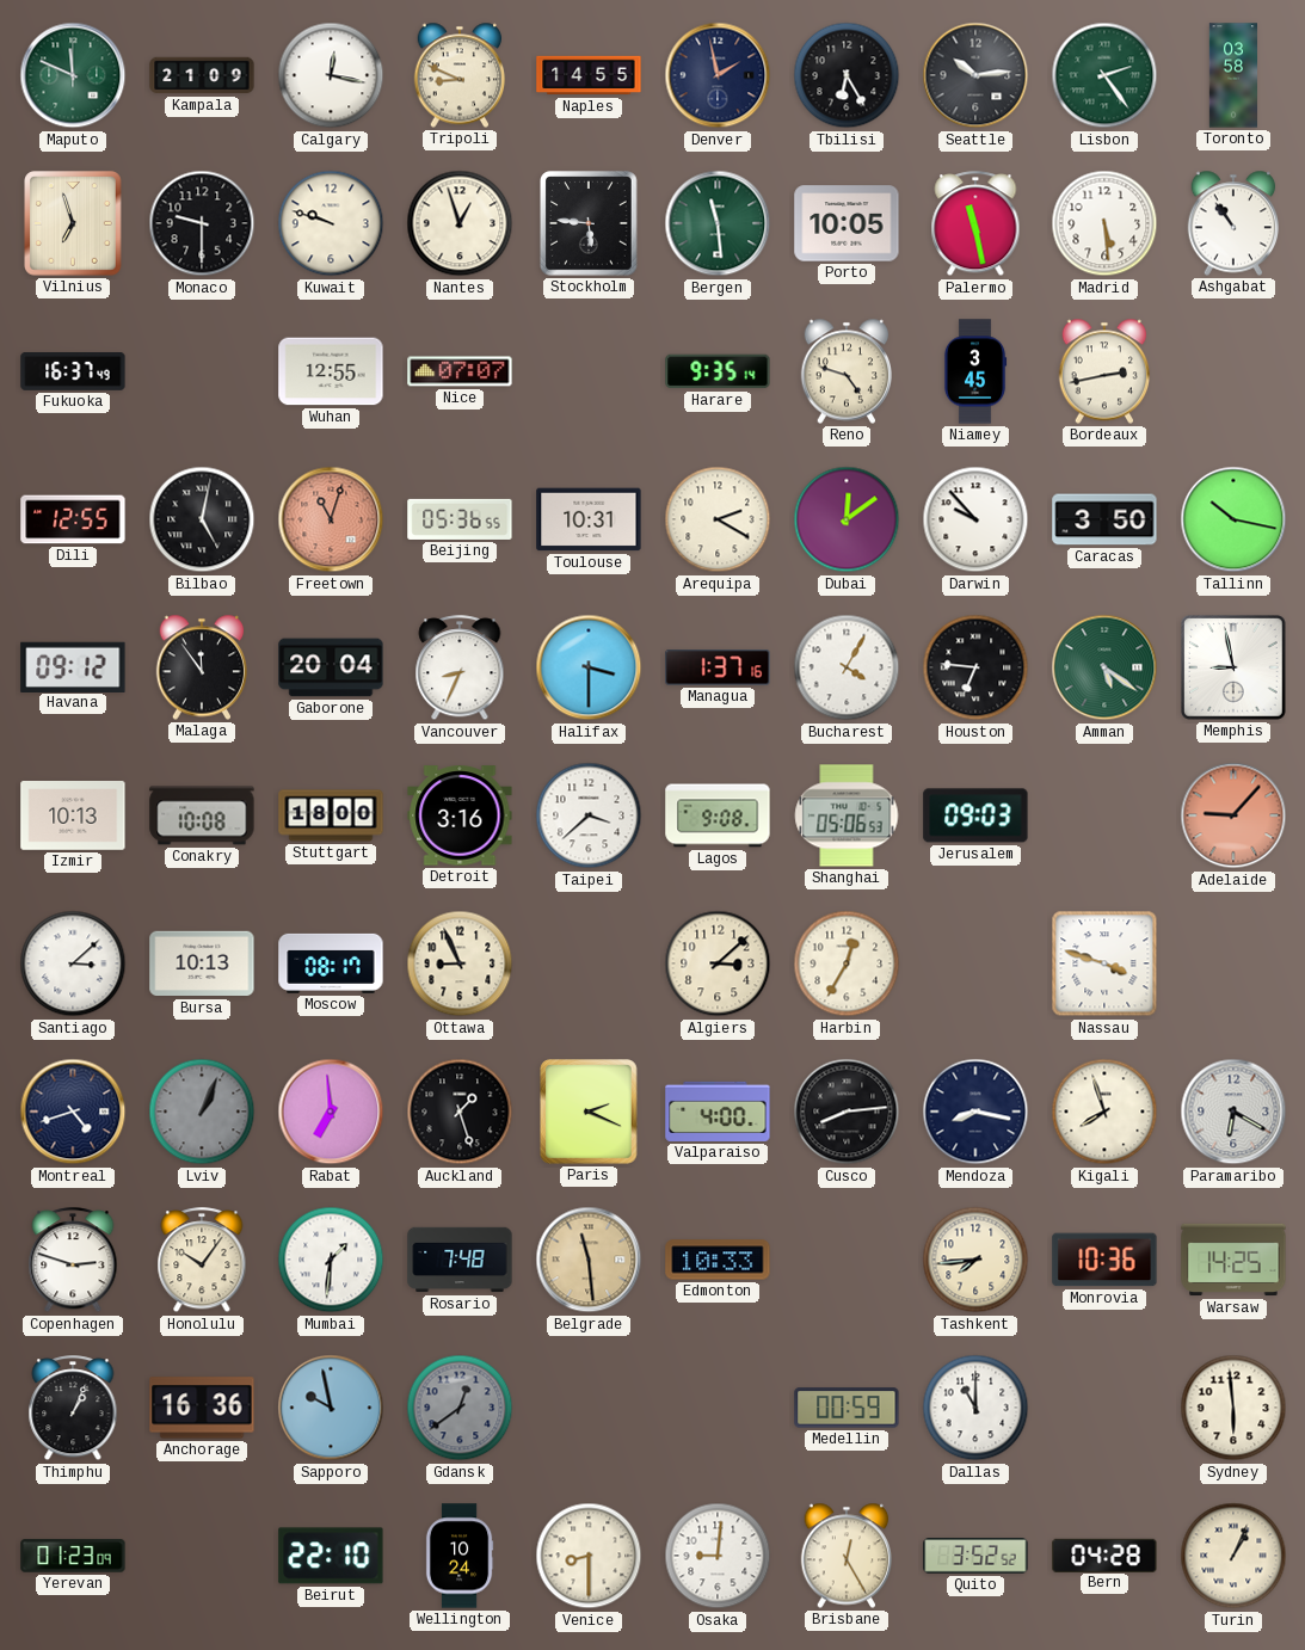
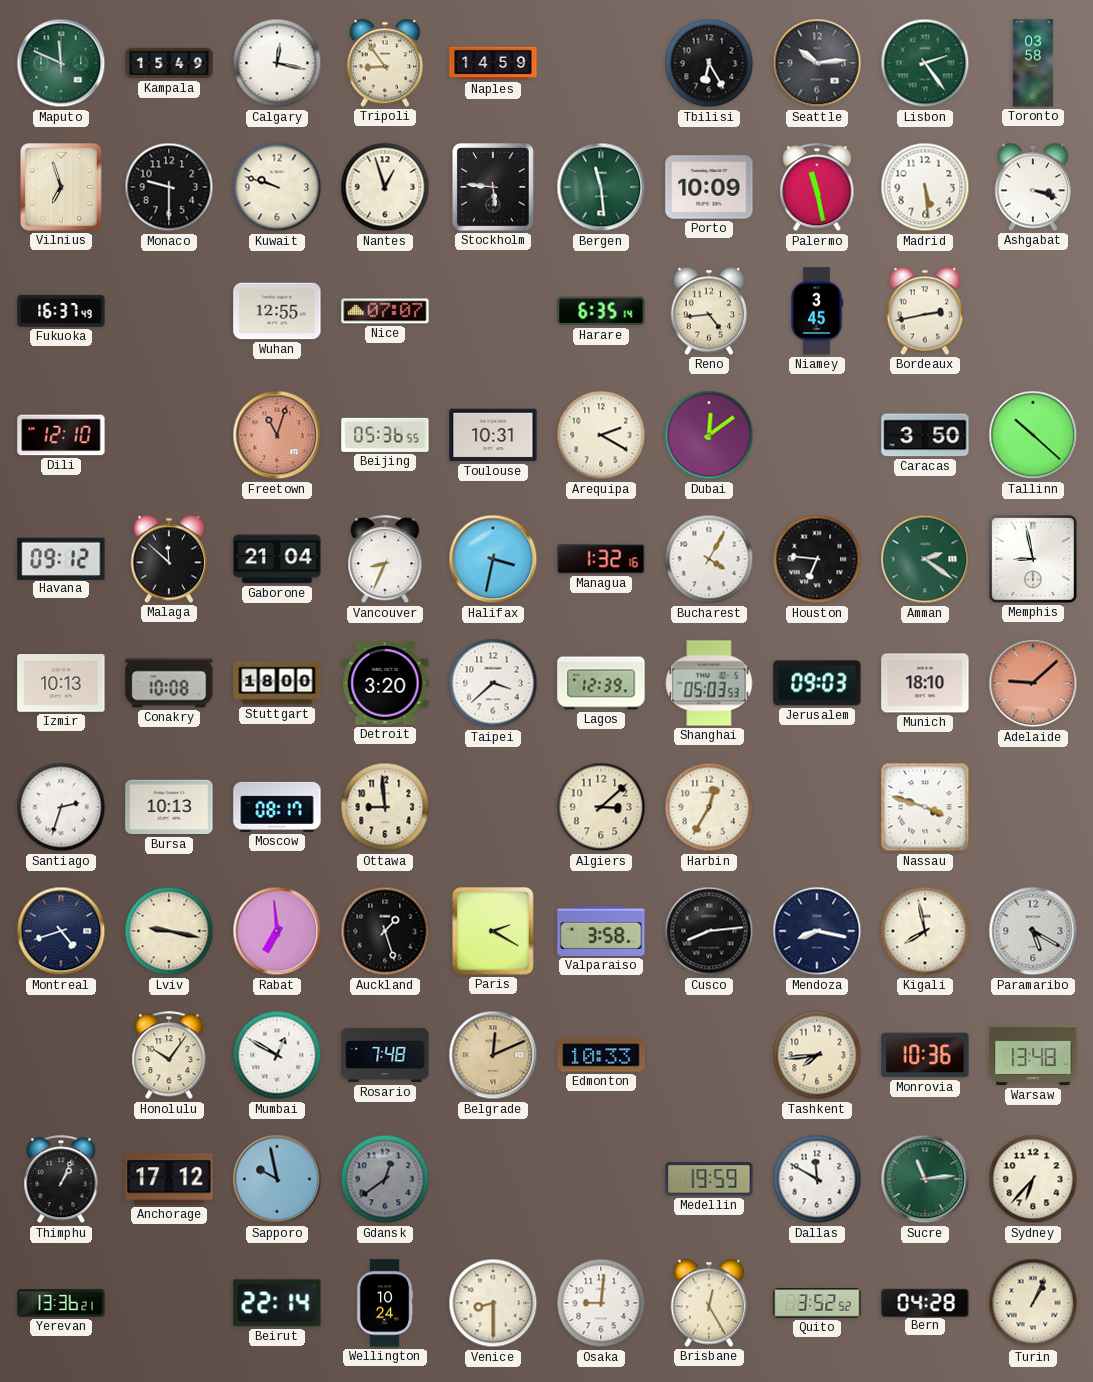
Kampala: 21:09 -> 15:49 (169, 63)
Tripoli: 8:49 -> 8:54 (385, 63)
Naples: 14:55 -> 14:59 (493, 63)
Denver: 1:58 -> none (718, 75)
Porto: 10:05 -> 10:09 (709, 187)
Ashgabat: 10:54 -> 3:18 (1033, 187)
Harare: 9:35 -> 6:35 (601, 311)
Reno: 4:48 -> 4:44 (709, 311)
Dili: 12:55 -> 12:10 (61, 435)
Bilbao: 5:02 -> none (202, 519)
Darwin: 9:53 -> none (975, 519)
Tallinn: 10:17 -> 10:22 (1033, 435)
Malaga: 11:54 -> 11:52 (169, 559)
Gaborone: 20:04 -> 21:04 (277, 559)
Halifax: 3:30 -> 3:32 (493, 559)
Managua: 1:37 -> 1:32 (601, 559)
Amman: 5:21 -> 2:21 (925, 559)
Detroit: 3:16 -> 3:20 (385, 683)
Lagos: 9:08 -> 12:39 (601, 683)
Shanghai: 05:06 -> 05:03 (709, 683)
Munich: none -> 18:10 (925, 683)
Adelaide: 9:07 -> 9:08 (1033, 683)
Santiago: 3:08 -> 2:33 (61, 807)
Ottawa: 8:56 -> 8:59 (385, 807)
Lviv: 1:04 -> 9:17 (169, 931)
Lviv dial: grey -> cream (169, 931)
Paris: 2:19 -> 2:20 (494, 931)
Valparaiso: 4:00 -> 3:58 (601, 931)
Kigali: 7:57 -> 7:58 (925, 931)
Paramaribo: 6:20 -> 5:20 (1033, 931)
Copenhagen: 2:48 -> none (73, 1261)
Mumbai: 1:31 -> 12:50 (277, 1055)
Belgrade: 11:29 -> 12:11 (493, 1055)
Warsaw: 14:25 -> 13:48 (1033, 1055)
Anchorage: 16:36 -> 17:12 (169, 1179)
Medellin: 00:59 -> 19:59 (709, 1179)
Dallas: 11:00 -> 11:50 (817, 1179)
Sucre: none -> 11:14 (925, 1179)
Sydney: 5:59 -> 6:37 (1033, 1179)
Yerevan: 01:23 -> 13:36 (61, 1303)
Beirut: 22:10 -> 22:14 (277, 1303)
